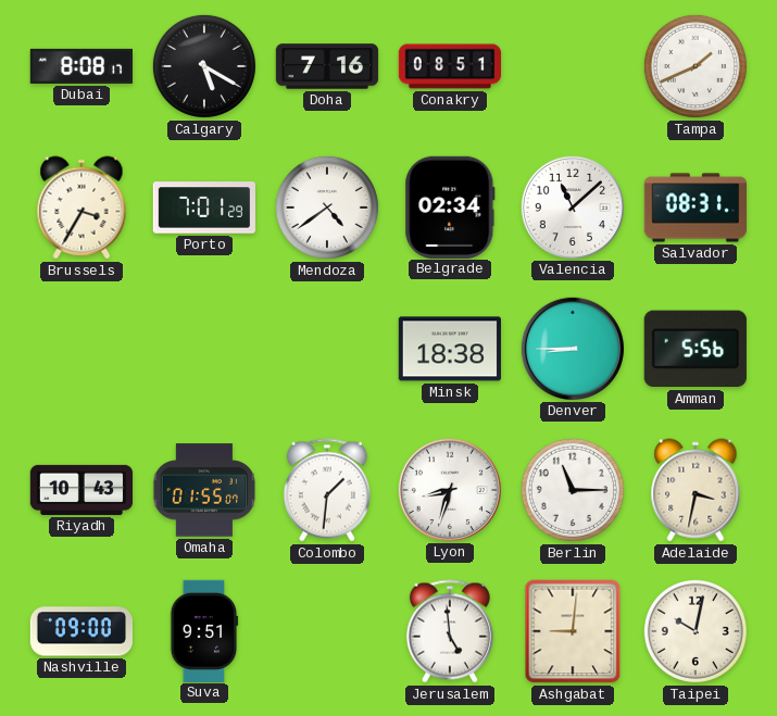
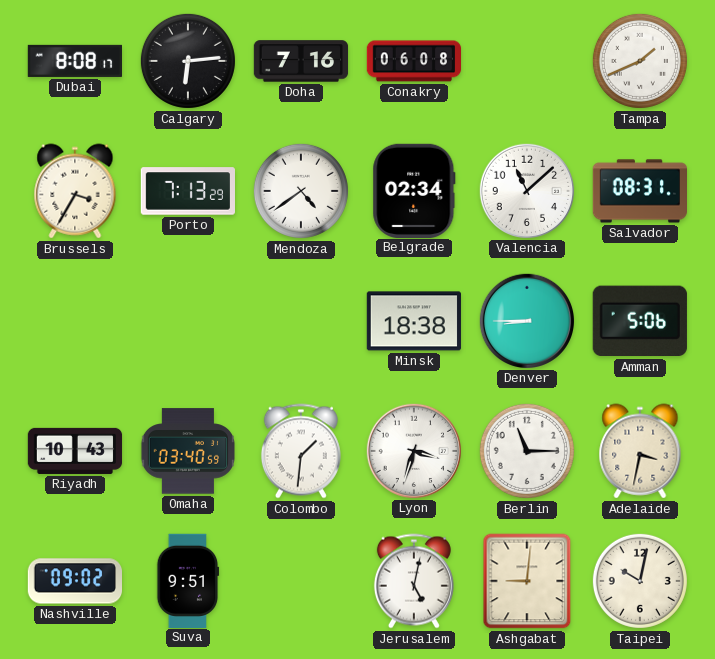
Calgary: 5:20 -> 6:14 (188, 61)
Conakry: 08:51 -> 06:08 (414, 61)
Porto: 7:01 -> 7:13 (187, 191)
Amman: 5:56 -> 5:06 (640, 321)
Omaha: 01:55 -> 03:40 (187, 451)
Lyon: 8:33 -> 3:33 (413, 450)
Nashville: 09:00 -> 09:02 (75, 581)
Jerusalem: 4:59 -> 5:02 (414, 581)
